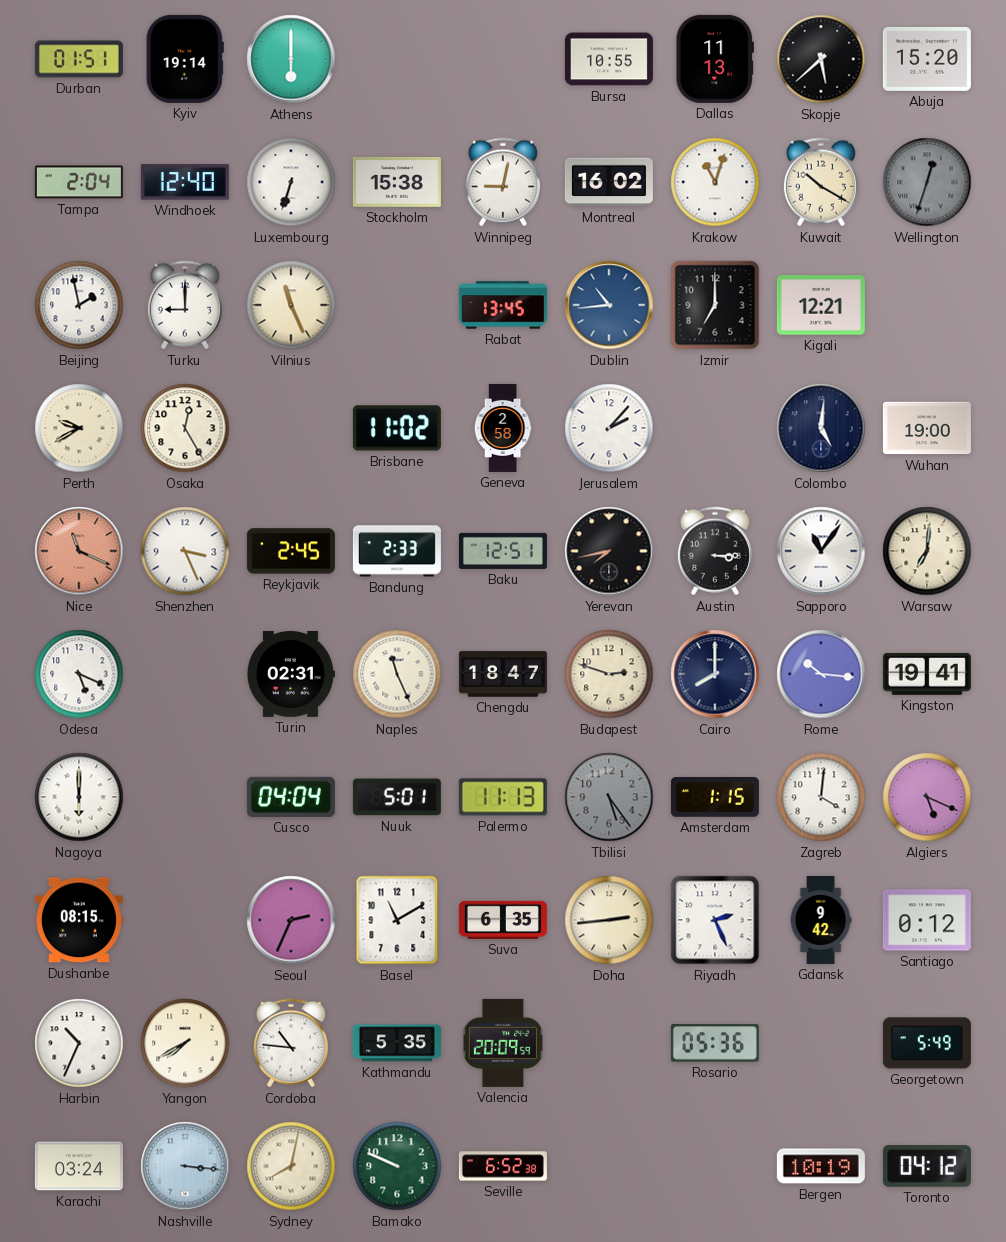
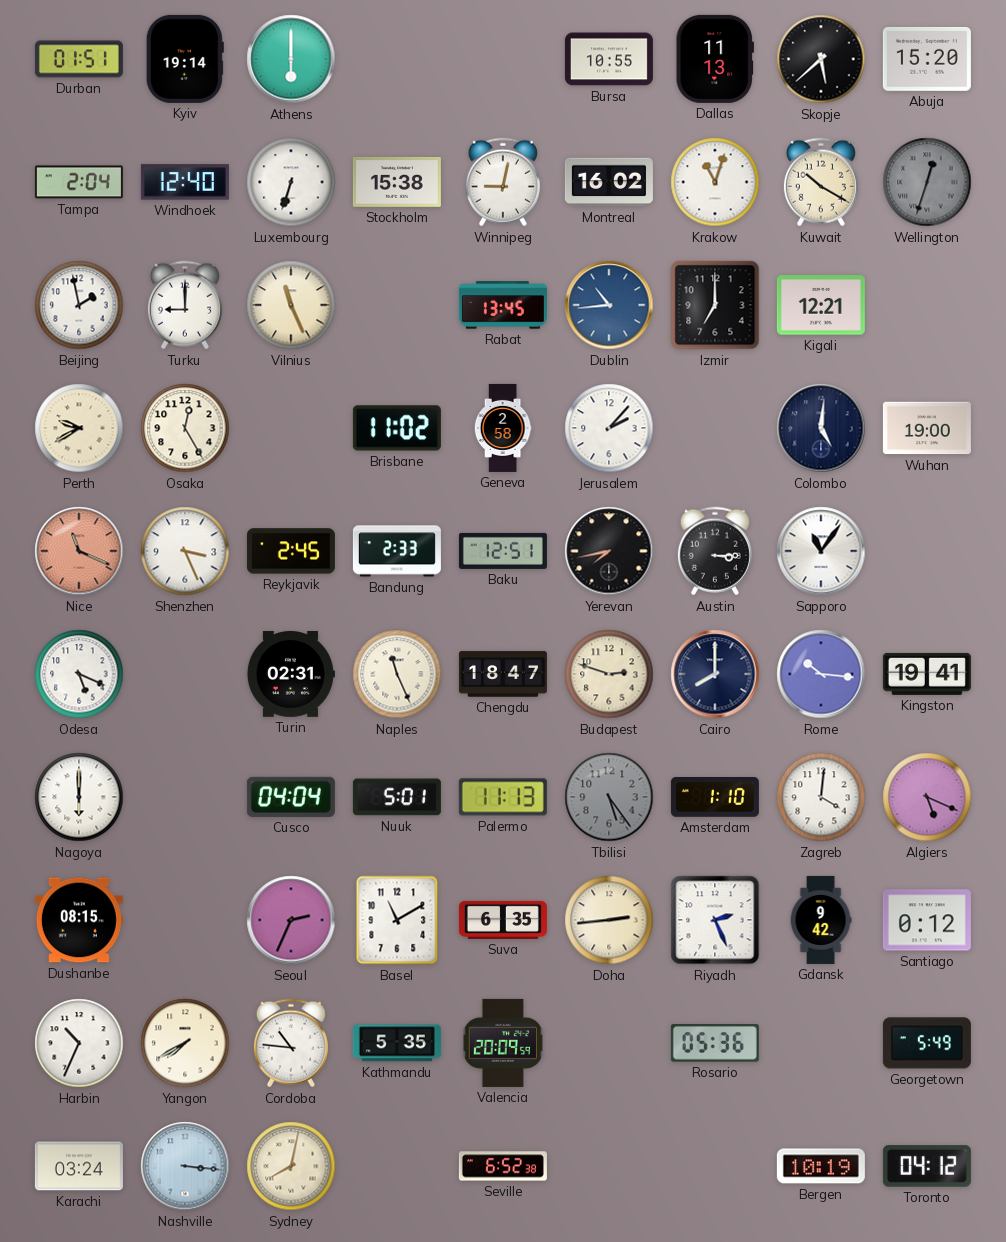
Warsaw: 7:01 -> none (927, 551)
Amsterdam: 1:15 -> 1:10 (715, 798)
Bamako: 9:49 -> none (397, 1166)
